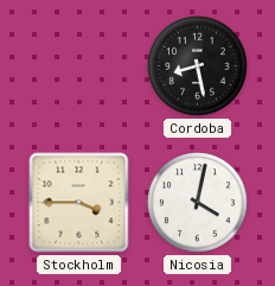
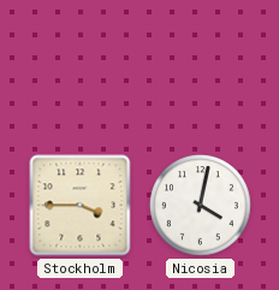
Cordoba: 8:28 -> none (198, 66)
